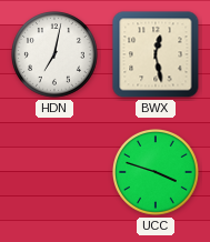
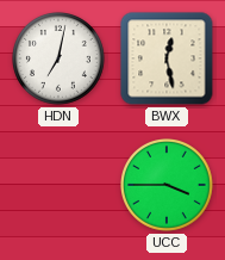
UCC: 3:48 -> 3:45 (168, 186)
